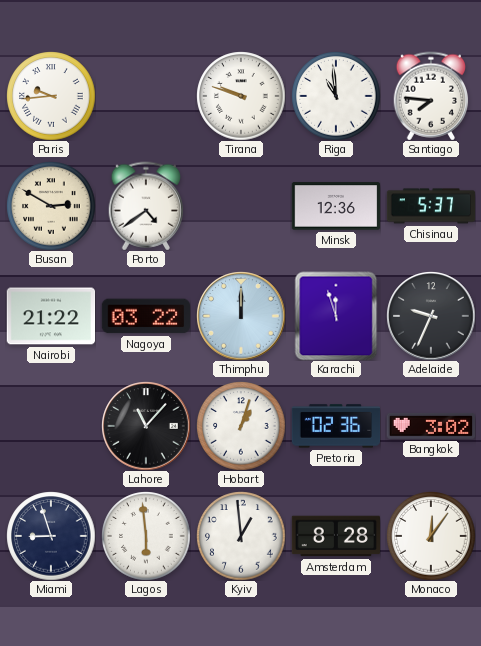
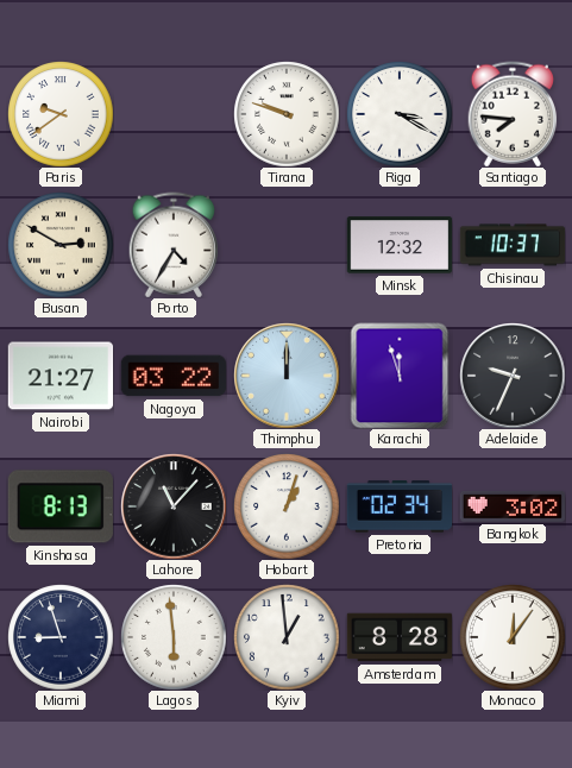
Paris: 9:44 -> 9:39 (61, 114)
Riga: 10:59 -> 3:20 (400, 114)
Porto: 4:39 -> 4:35 (174, 245)
Minsk: 12:36 -> 12:32 (400, 245)
Chisinau: 5:37 -> 10:37 (513, 245)
Nairobi: 21:22 -> 21:27 (61, 376)
Kinshasa: none -> 8:13 (61, 506)
Pretoria: 02:36 -> 02:34 (400, 506)
